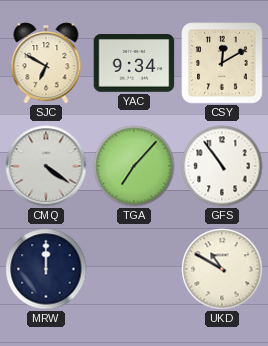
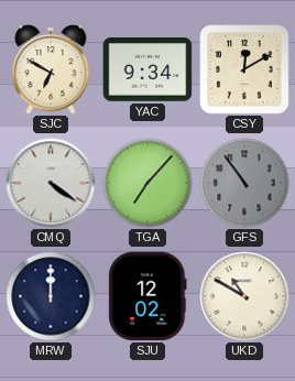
GFS dial: white -> grey (244, 183)
SJU: none -> 12:02 (147, 296)
